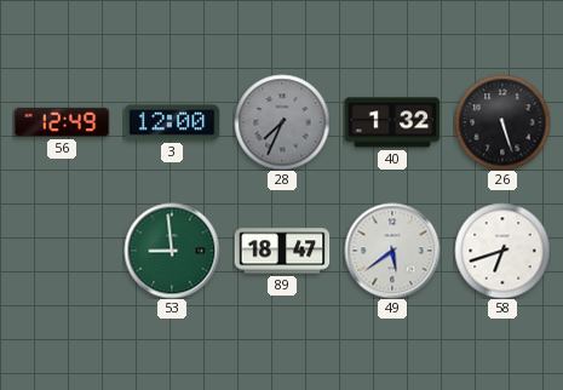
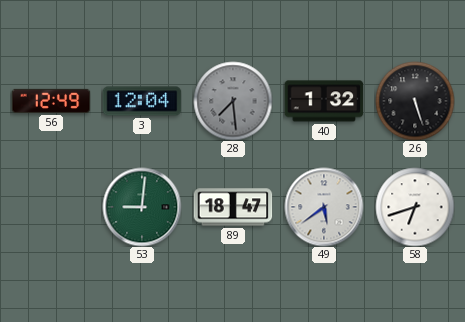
3: 12:00 -> 12:04 (142, 101)
28: 7:34 -> 7:29 (233, 101)
53: 8:59 -> 9:01 (142, 207)
